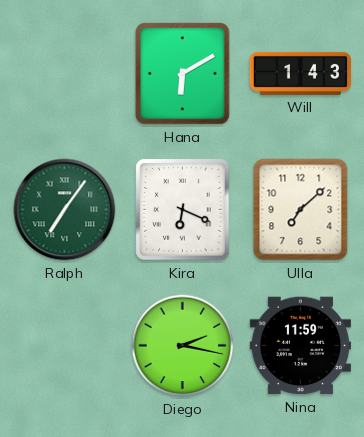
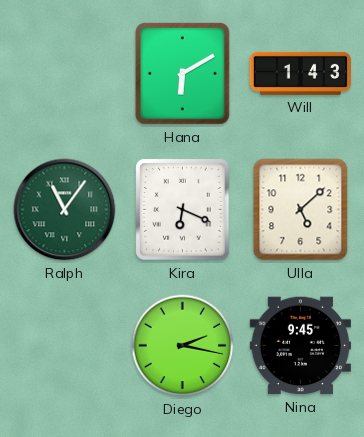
Ralph: 7:06 -> 11:06 (65, 210)
Ulla: 7:08 -> 5:08 (301, 210)
Nina: 11:59 -> 9:45 (300, 346)
